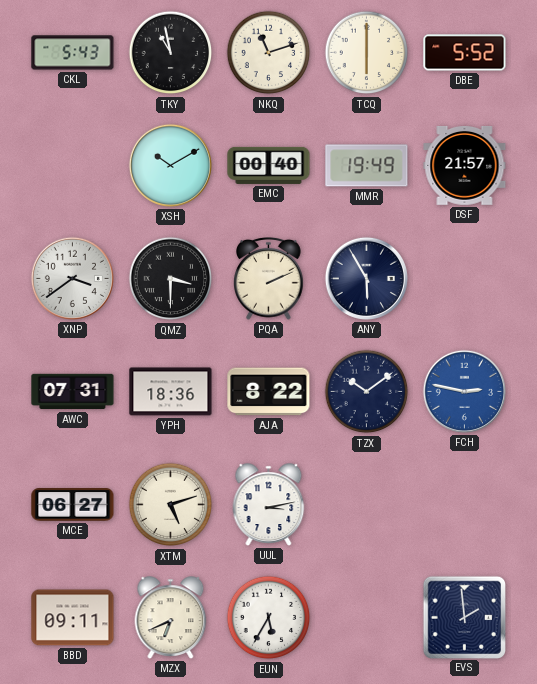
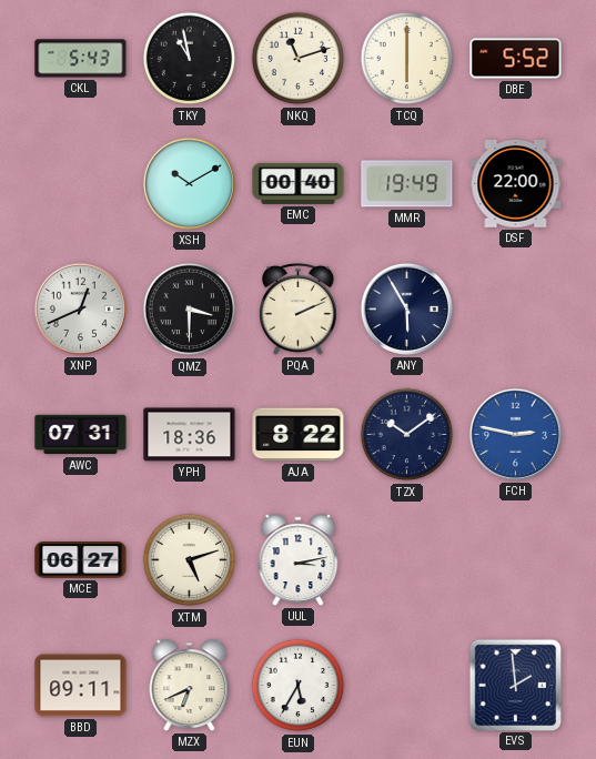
DSF: 21:57 -> 22:00 (516, 184)
XNP: 3:39 -> 12:41 (80, 308)
